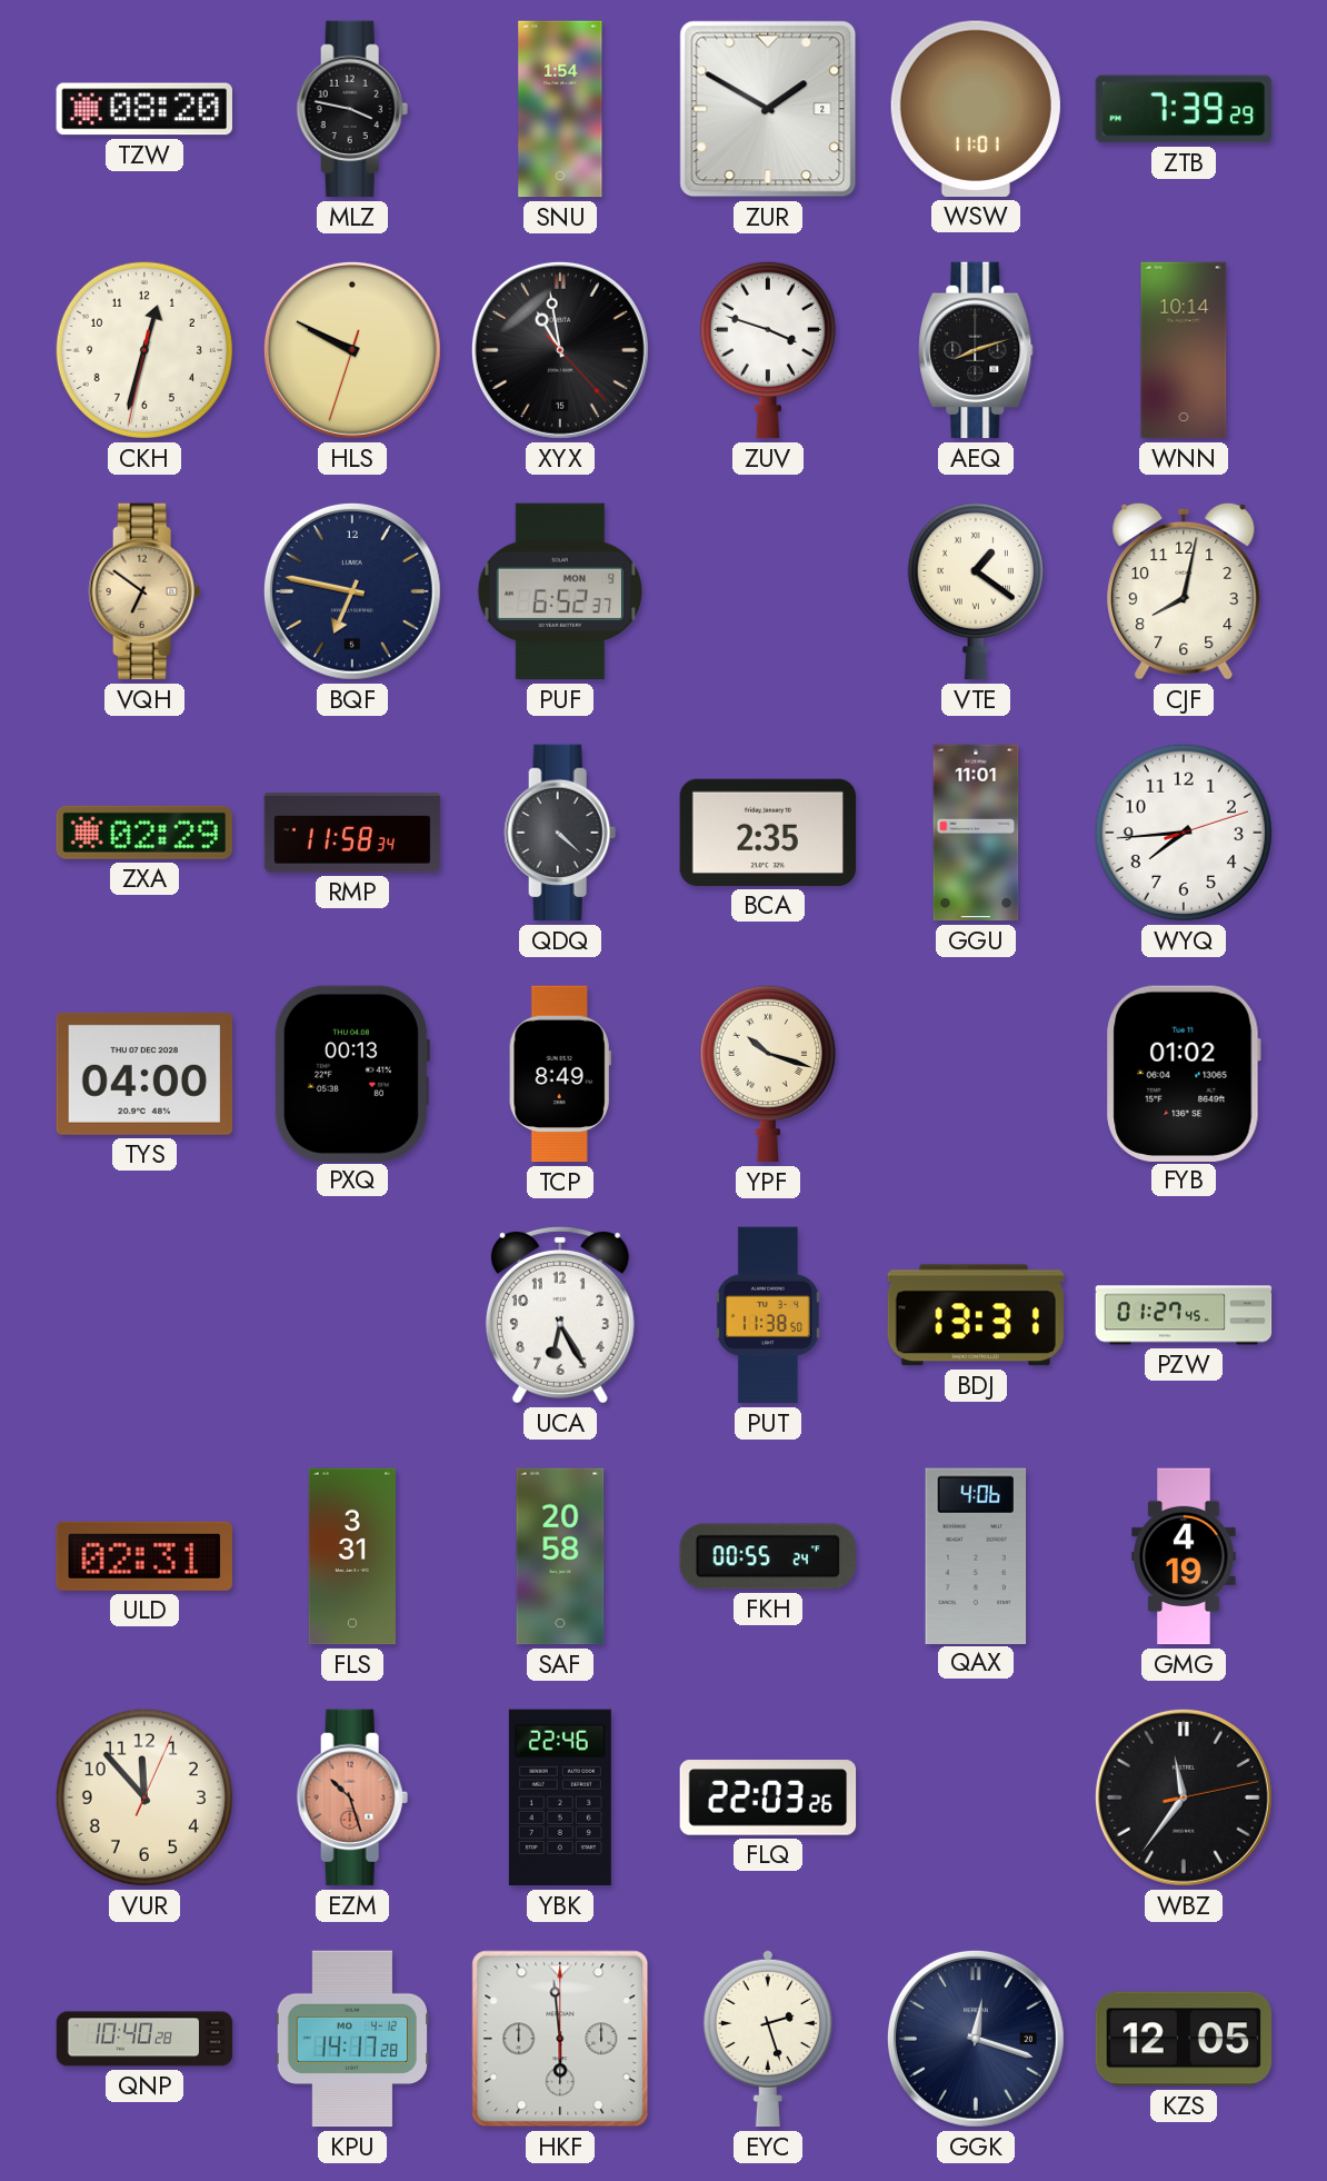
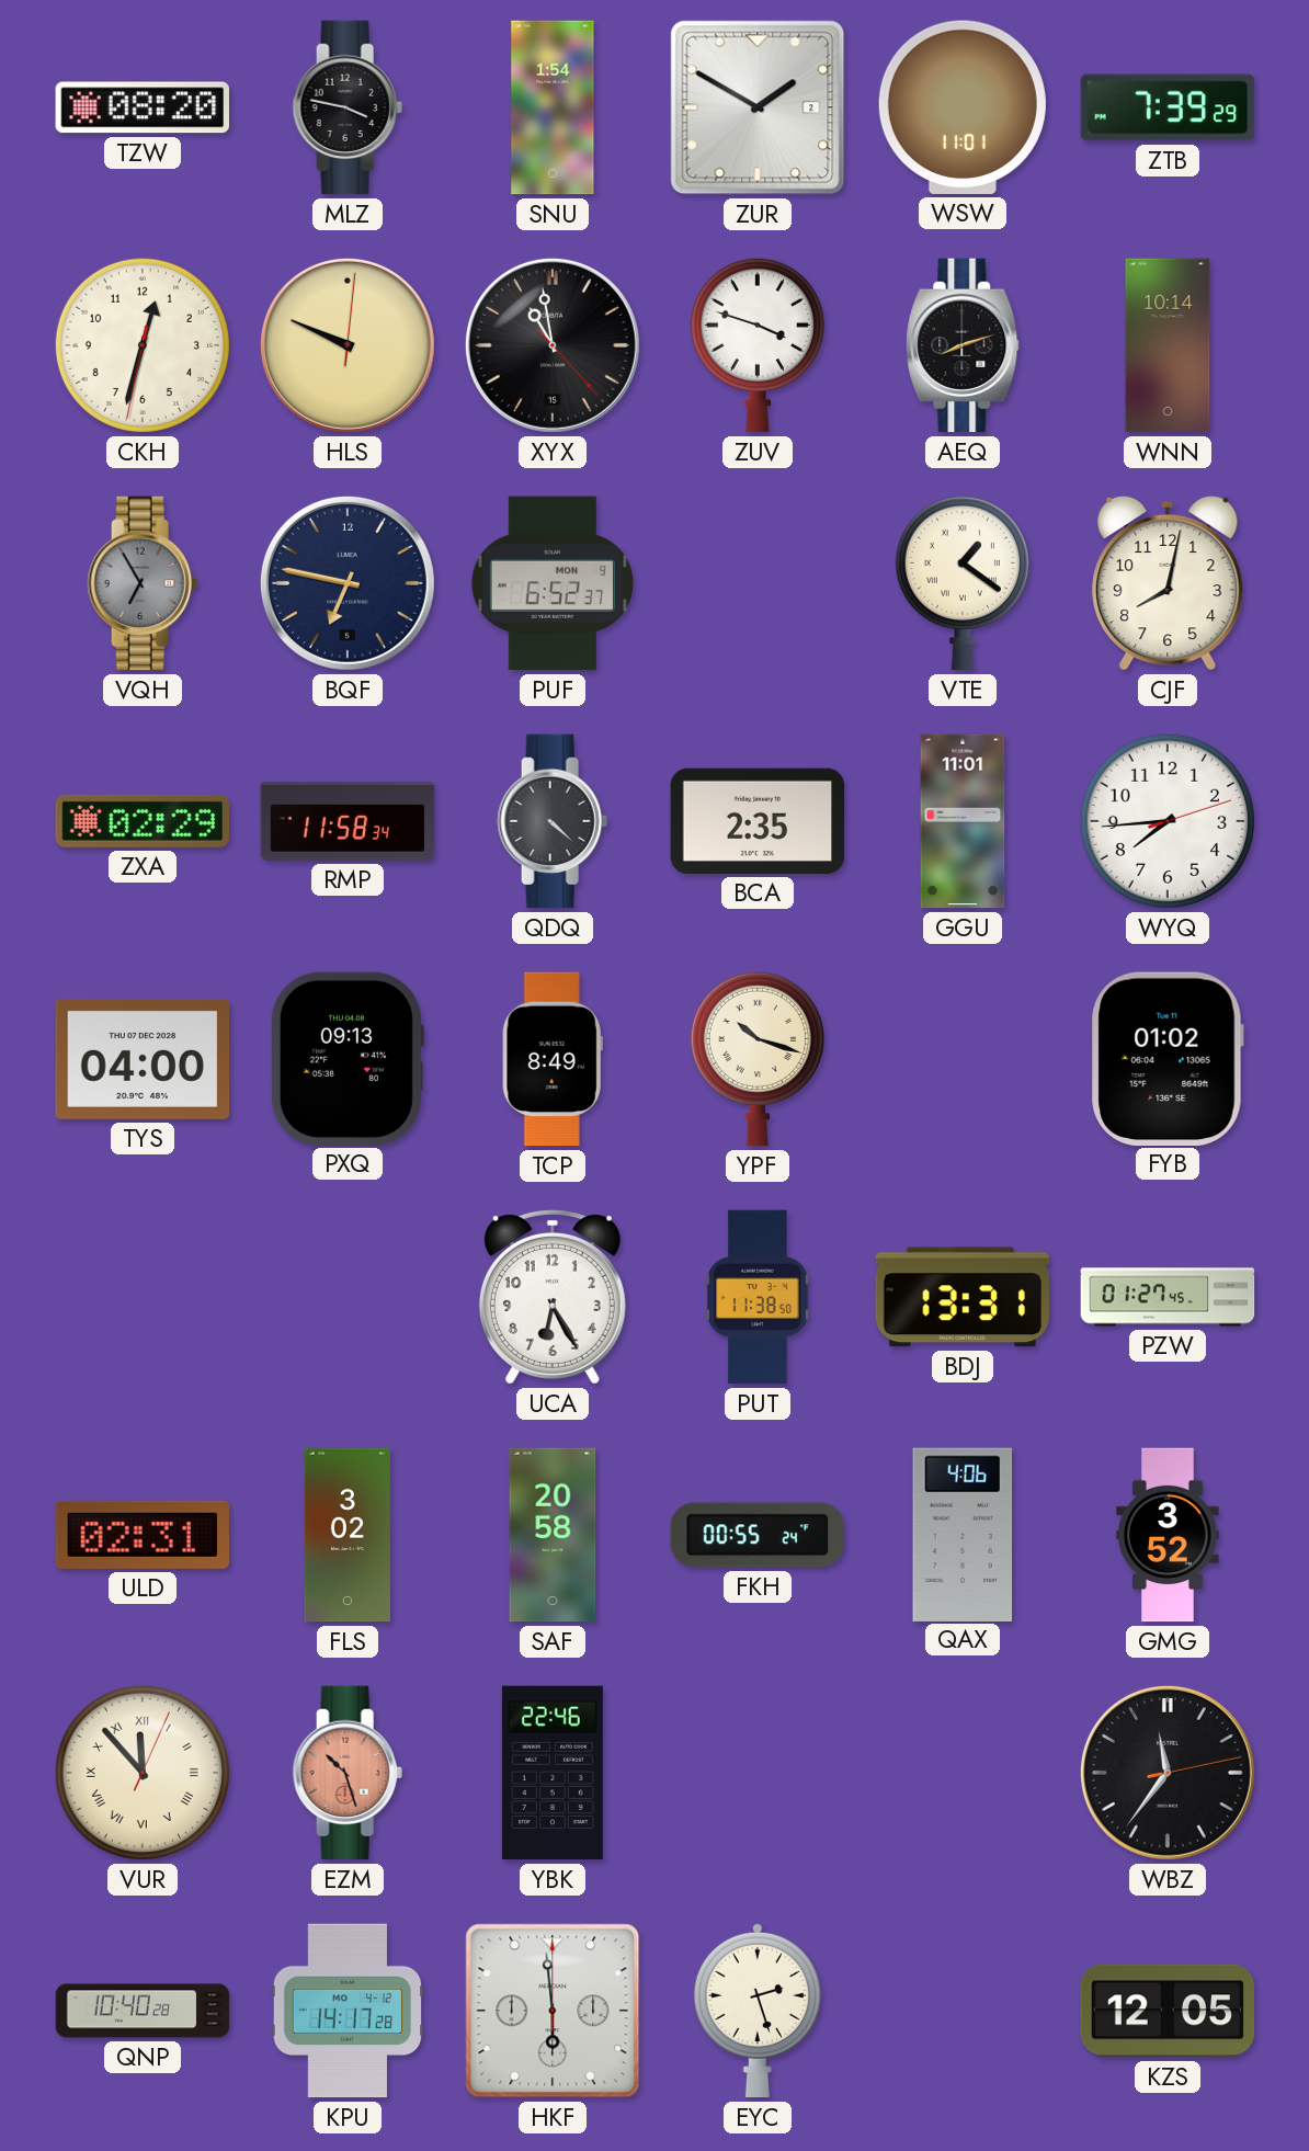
HLS: 9:49:33 -> 9:49:01 (348, 345)
VQH: 6:51 -> 6:55 (143, 583)
VQH dial: champagne -> grey (143, 583)
PXQ: 00:13 -> 09:13 (346, 1058)
FLS: 3:31 -> 3:02 (348, 1535)
GMG: 4:19 -> 3:52 (1168, 1535)
VUR numerals: Arabic -> Roman (143, 1773)
FLQ: 22:03 -> none (768, 1797)
GGK: 12:18 -> none (976, 2039)
